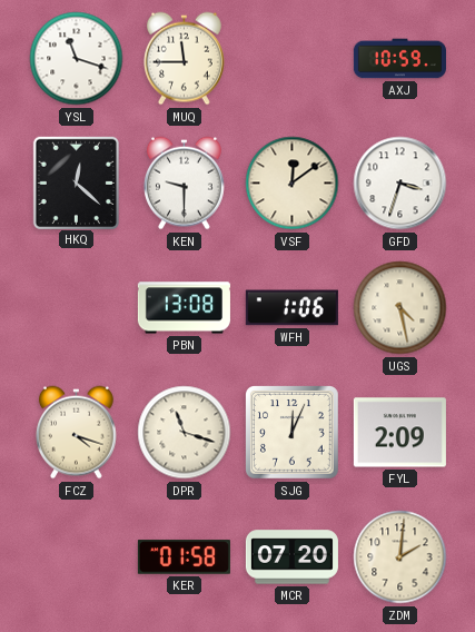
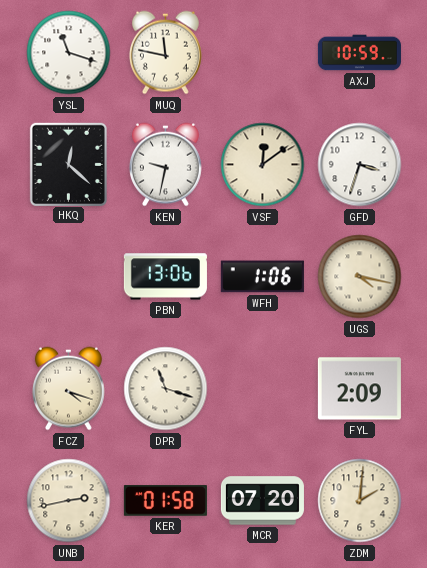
MUQ: 11:45 -> 11:47 (165, 53)
KEN: 9:30 -> 9:32 (165, 165)
PBN: 13:08 -> 13:06 (165, 277)
UGS: 4:28 -> 4:17 (360, 277)
SJG: 12:04 -> none (293, 433)
UNB: none -> 2:43 (69, 501)
